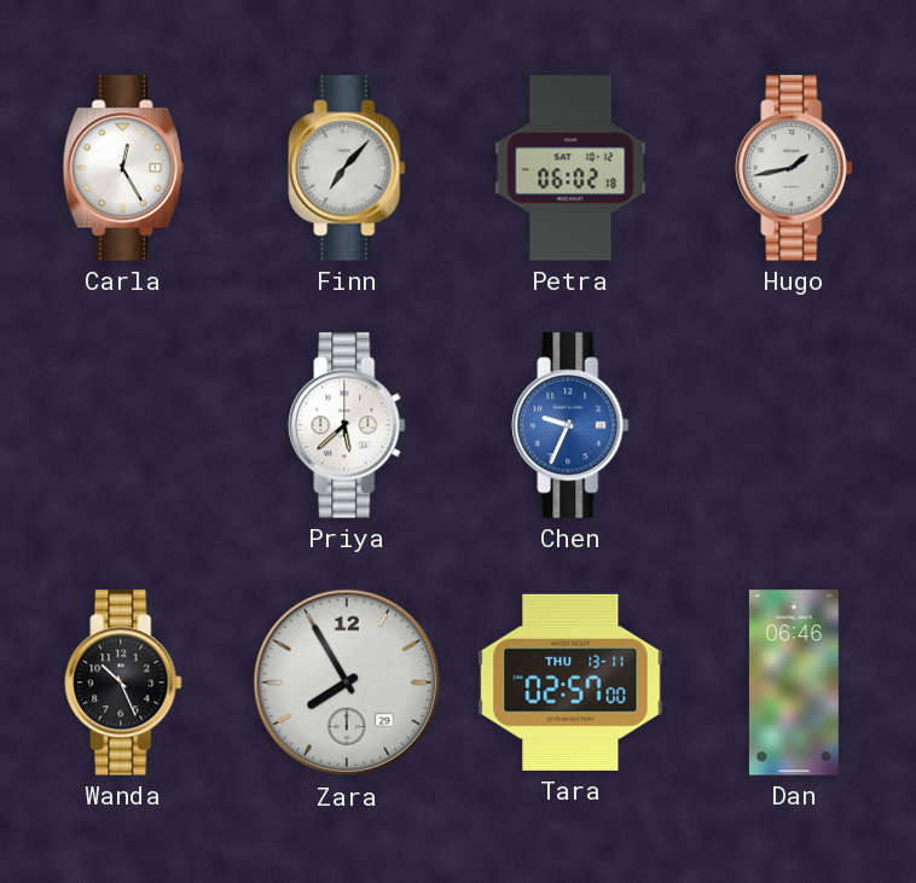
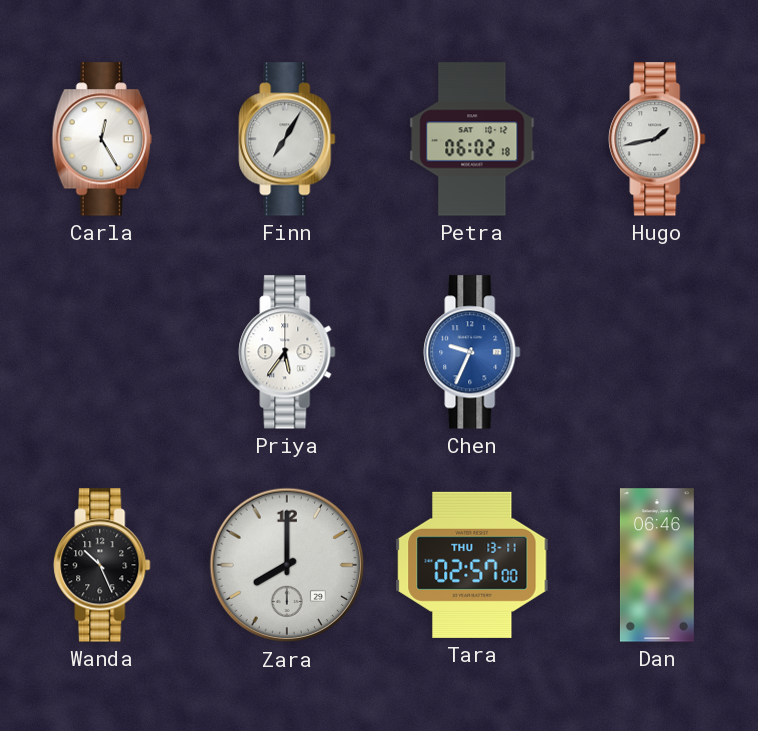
Finn: 7:07 -> 7:05 (287, 139)
Priya: 5:38 -> 5:36 (287, 352)
Zara: 7:55 -> 8:00 (287, 565)
